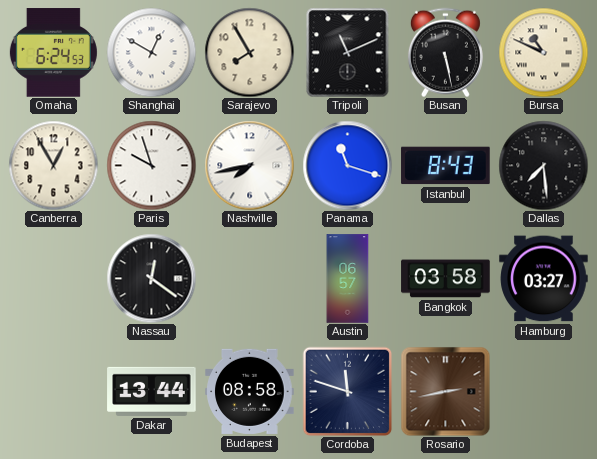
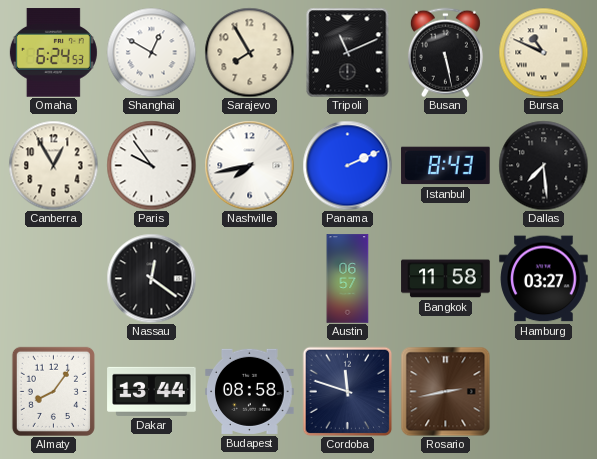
Paris: 9:57 -> 9:54 (151, 165)
Panama: 11:18 -> 2:11 (347, 165)
Bangkok: 03:58 -> 11:58 (446, 279)
Almaty: none -> 8:06 (53, 391)
